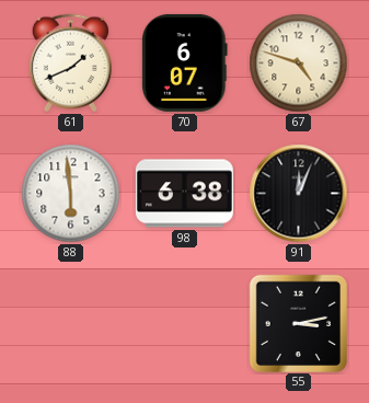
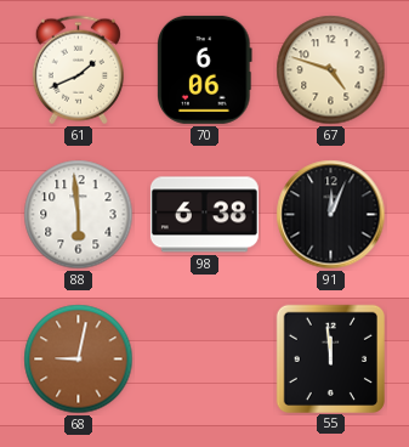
70: 6:07 -> 6:06 (205, 69)
68: none -> 9:02 (79, 360)
55: 3:13 -> 11:59 (330, 358)
